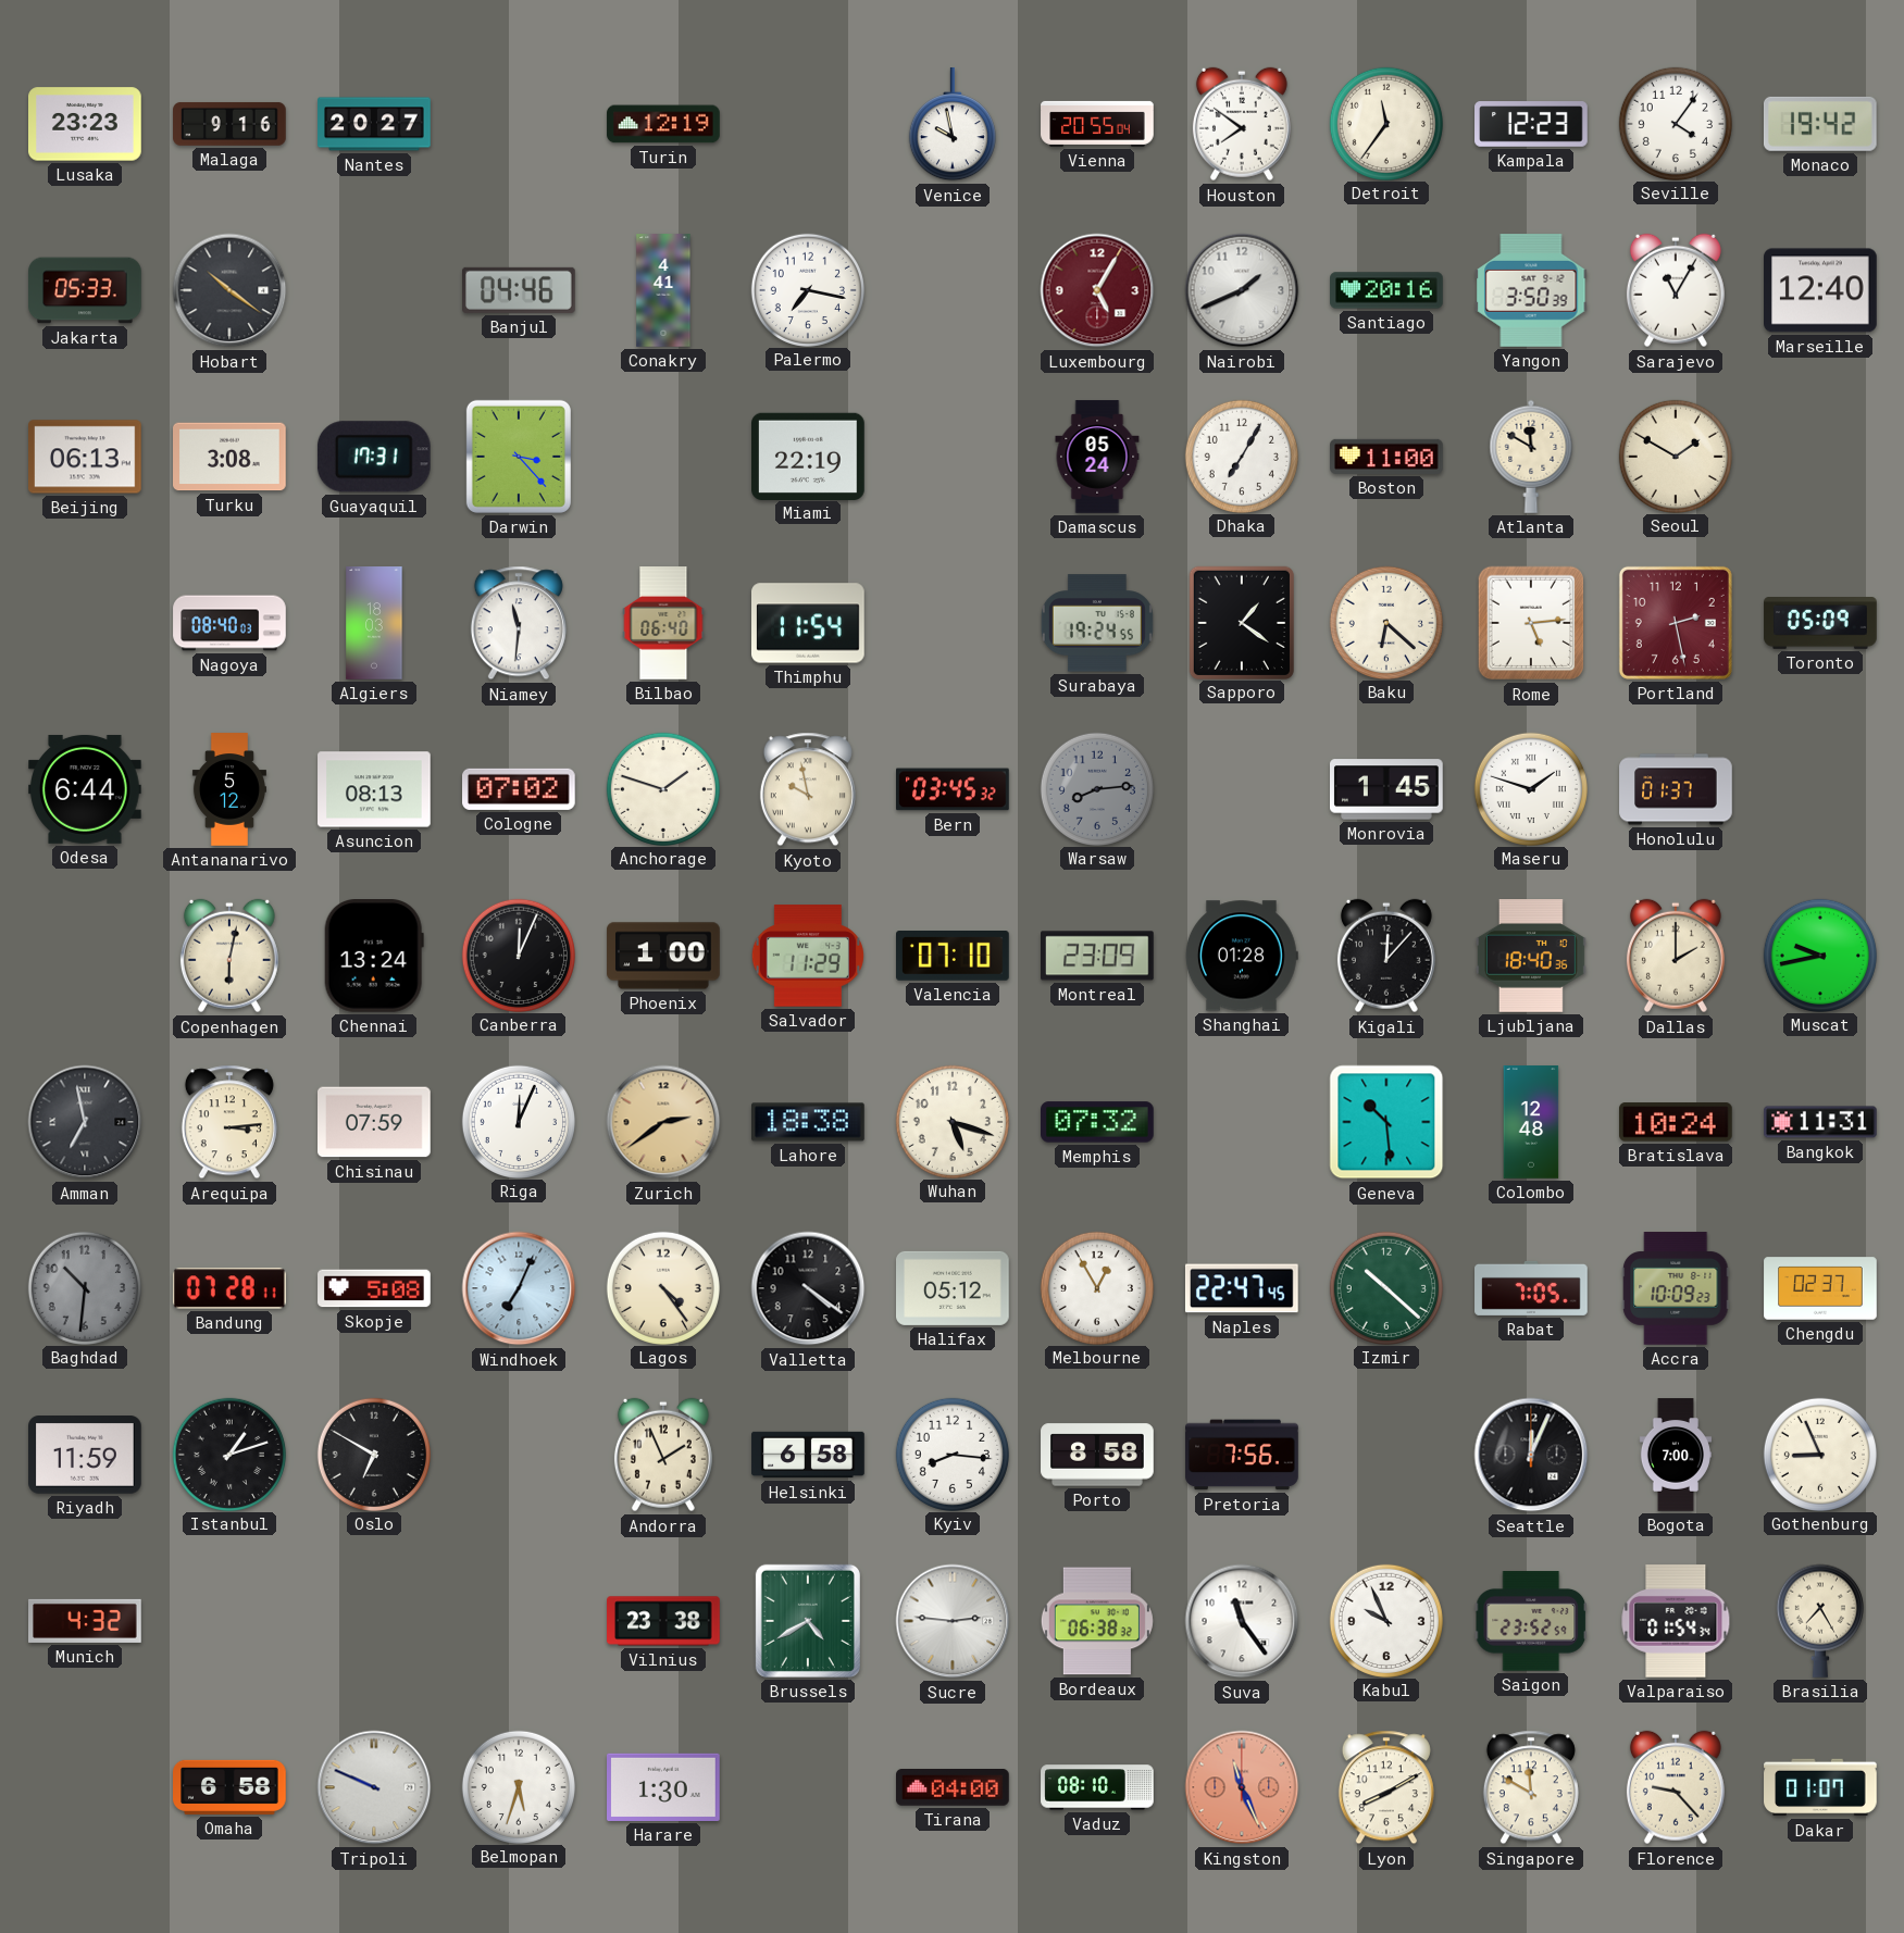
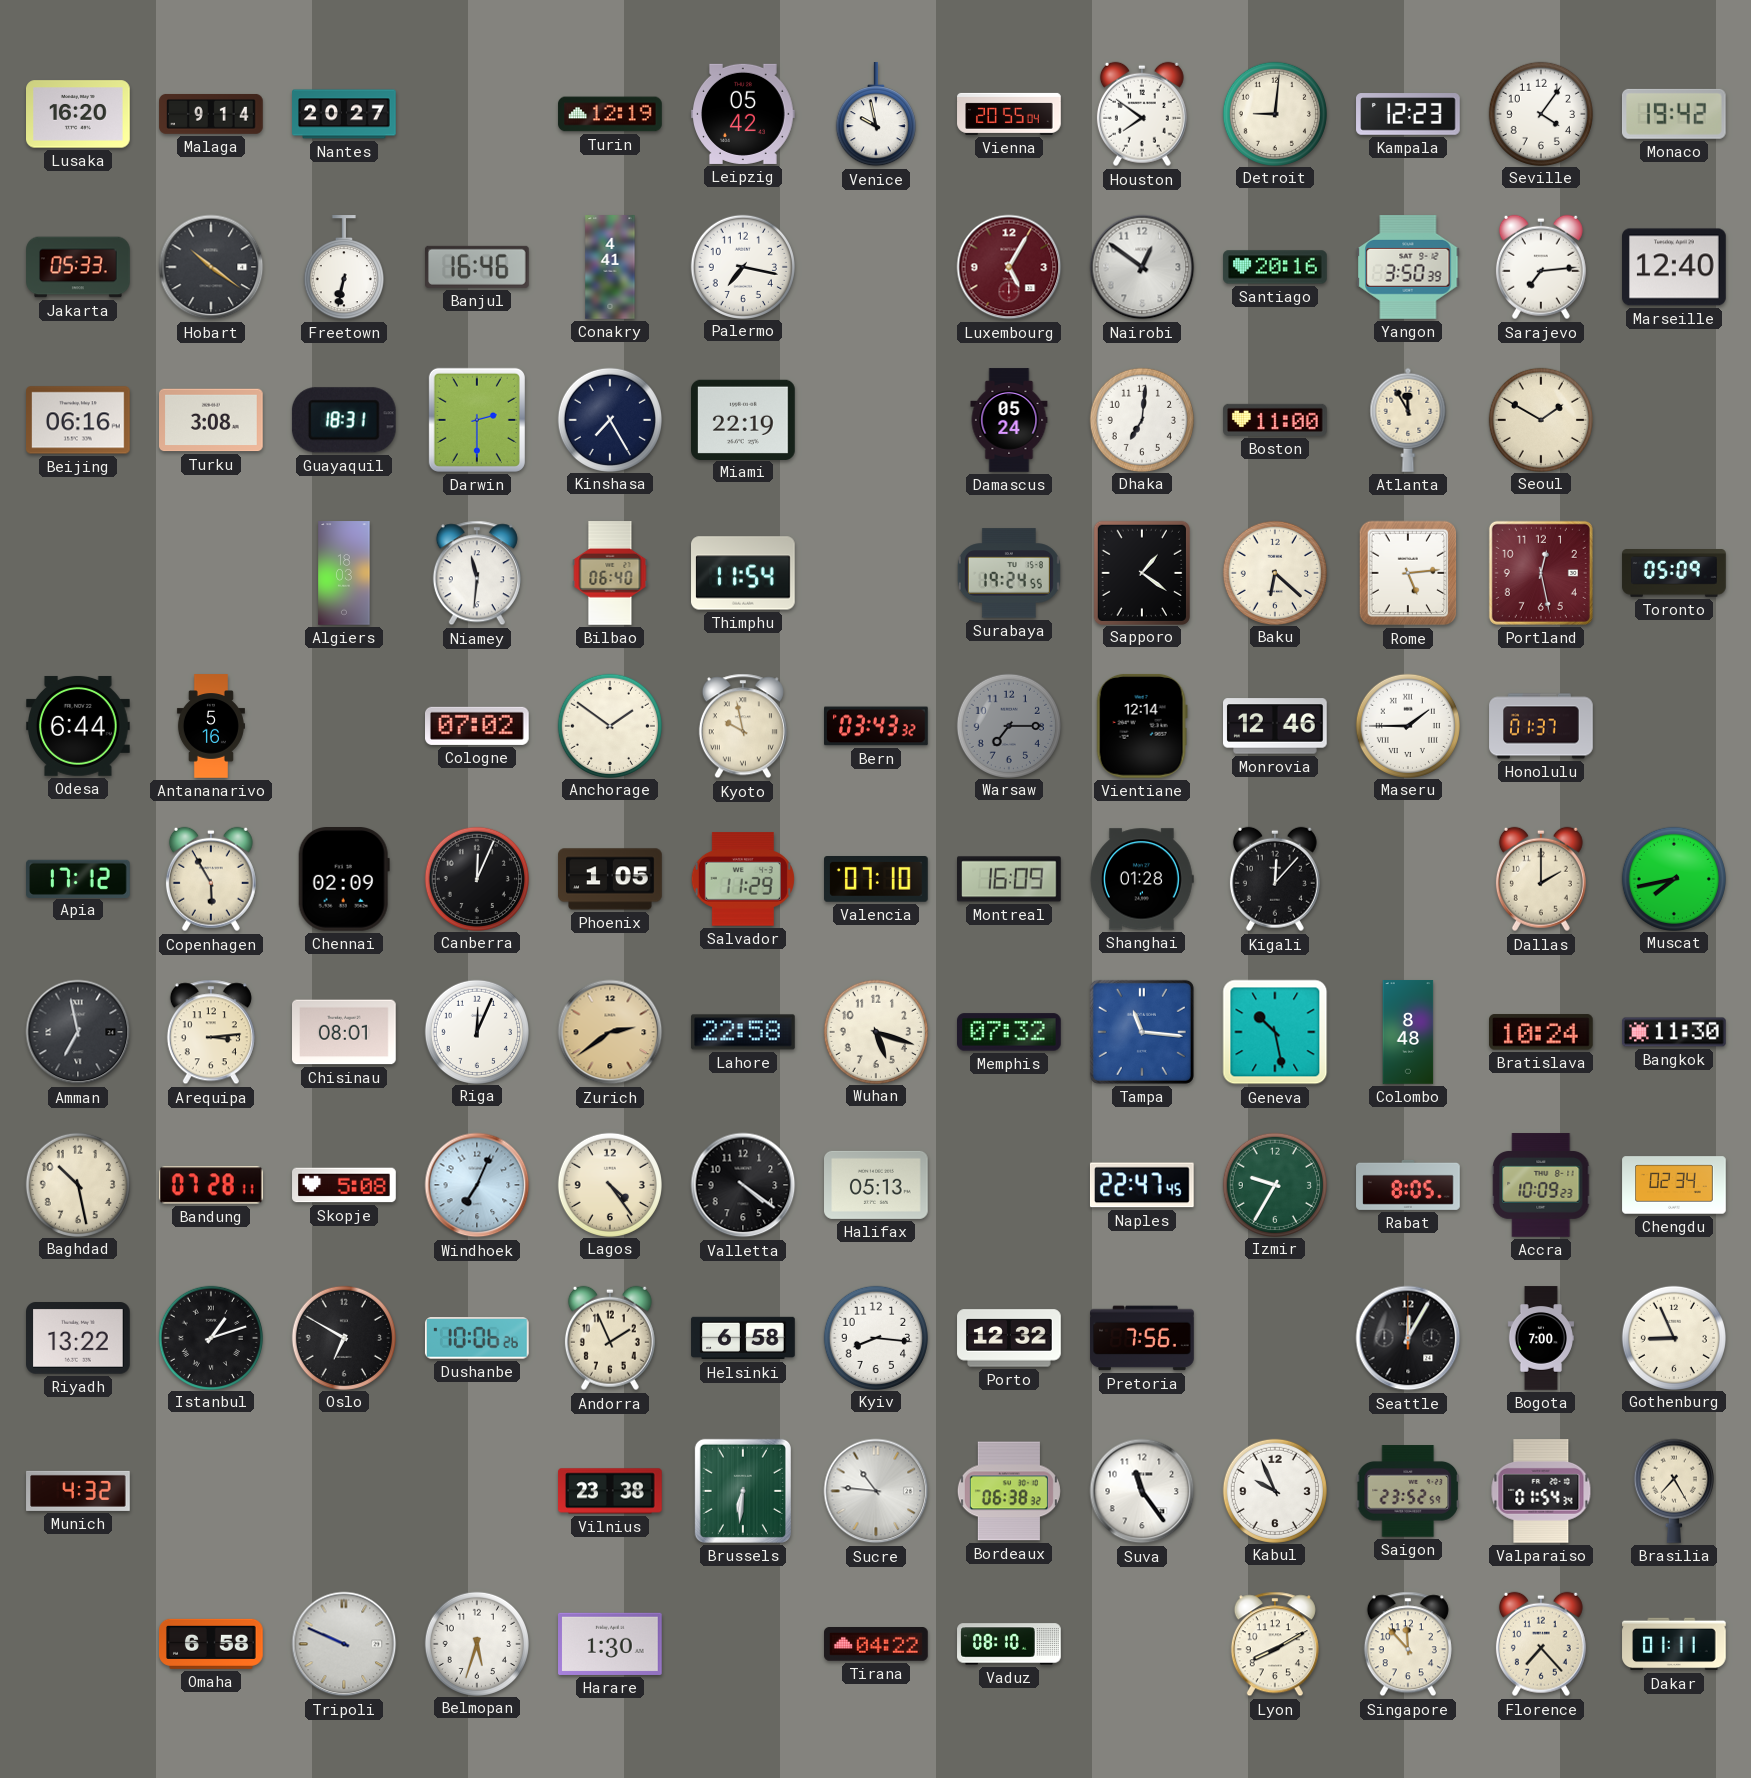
Lusaka: 23:23 -> 16:20 (79, 114)
Malaga: 9:16 -> 9:14 (211, 114)
Leipzig: none -> 05:42 (743, 114)
Detroit: 11:36 -> 9:01 (1274, 113)
Freetown: none -> 6:32 (344, 268)
Banjul: 04:46 -> 16:46 (478, 267)
Nairobi: 1:41 -> 12:51 (1142, 267)
Sarajevo: 11:05 -> 7:14 (1541, 267)
Beijing: 06:13 -> 06:16 (79, 420)
Guayaquil: 17:31 -> 18:31 (344, 420)
Darwin: 3:23 -> 2:30 (477, 420)
Kinshasa: none -> 7:25 (609, 419)
Dhaka: 7:05 -> 7:01 (1141, 419)
Atlanta: 11:50 -> 11:55 (1408, 420)
Nagoya: 08:40 -> none (229, 623)
Portland: 2:28 -> 12:28 (1541, 573)
Antananarivo: 5:12 -> 5:16 (211, 726)
Asuncion: 08:13 -> none (374, 789)
Anchorage: 1:48 -> 1:51 (609, 725)
Bern: 03:45 -> 03:43 (876, 726)
Warsaw: 8:14 -> 7:15 (1008, 725)
Vientiane: none -> 12:14 (1142, 726)
Monrovia: 1:45 -> 12:46 (1275, 726)
Maseru: 1:48 -> 1:45 (1407, 725)
Apia: none -> 17:12 (78, 878)
Copenhagen: 6:02 -> 5:55 (211, 879)
Chennai: 13:24 -> 02:09 (344, 880)
Phoenix: 1:00 -> 1:05 (610, 879)
Montreal: 23:09 -> 16:09 (1010, 879)
Ljubljana: 18:40 -> none (1531, 957)
Muscat: 9:43 -> 7:43 (1673, 878)
Chisinau: 07:59 -> 08:01 (344, 1032)
Lahore: 18:38 -> 22:58 (744, 1032)
Tampa: none -> 11:16 (1142, 1032)
Geneva: 10:29 -> 10:28 (1275, 1032)
Colombo: 12:48 -> 8:48 (1408, 1032)
Bangkok: 11:31 -> 11:30 (1675, 1032)
Baghdad: 10:31 -> 10:28 (77, 1184)
Baghdad dial: grey -> cream (77, 1184)
Halifax: 05:12 -> 05:13 (877, 1185)
Melbourne: 12:55 -> none (1096, 1287)
Izmir: 10:22 -> 9:35 (1274, 1184)
Rabat: 7:05 -> 8:05 (1408, 1185)
Chengdu: 02:37 -> 02:34 (1674, 1185)
Riyadh: 11:59 -> 13:22 (79, 1339)
Dushanbe: none -> 10:06 (477, 1338)
Porto: 8:58 -> 12:32 (1009, 1338)
Seattle: 12:04 -> 12:05 (1408, 1338)
Brussels: 4:40 -> 6:31 (743, 1491)
Sucre: 2:46 -> 10:46 (876, 1491)
Tirana: 04:00 -> 04:22 (877, 1645)
Kingston: 11:26 -> none (1242, 1787)
Singapore: 11:50 -> 11:53 (1408, 1644)
Florence: 9:23 -> 7:23 (1541, 1644)
Dakar: 01:07 -> 01:11 (1674, 1644)
